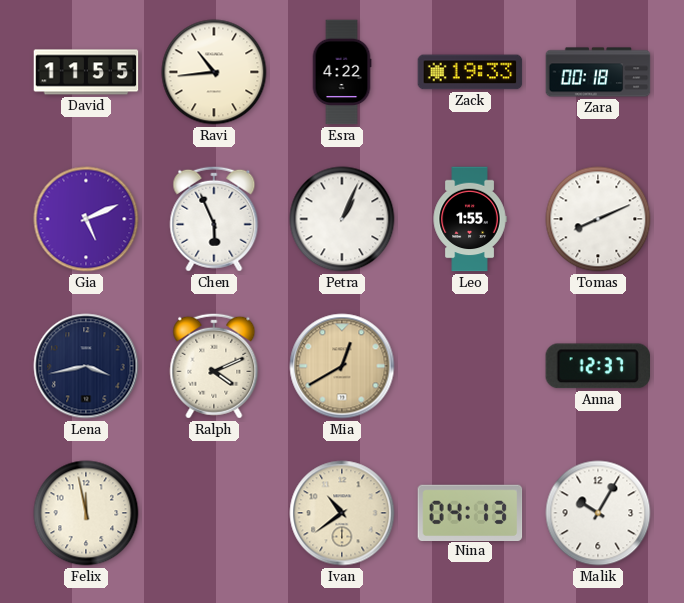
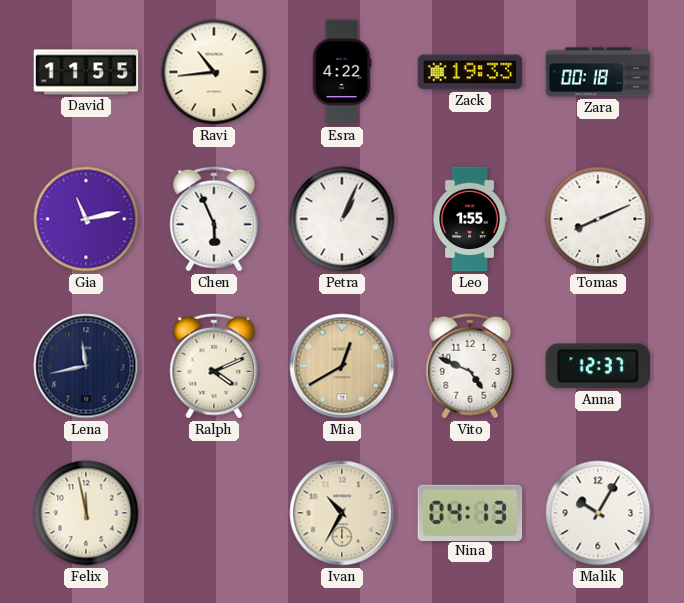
Gia: 5:11 -> 11:13 (86, 219)
Lena: 3:43 -> 11:43 (86, 366)
Vito: none -> 4:49 (470, 366)
Ivan: 10:39 -> 10:35 (342, 513)
